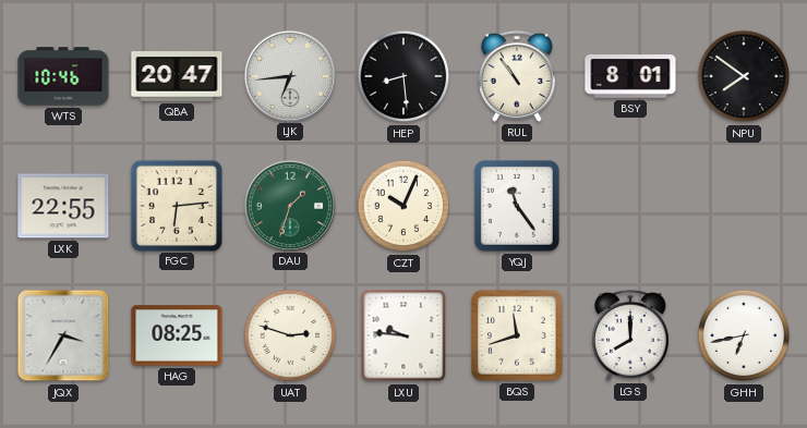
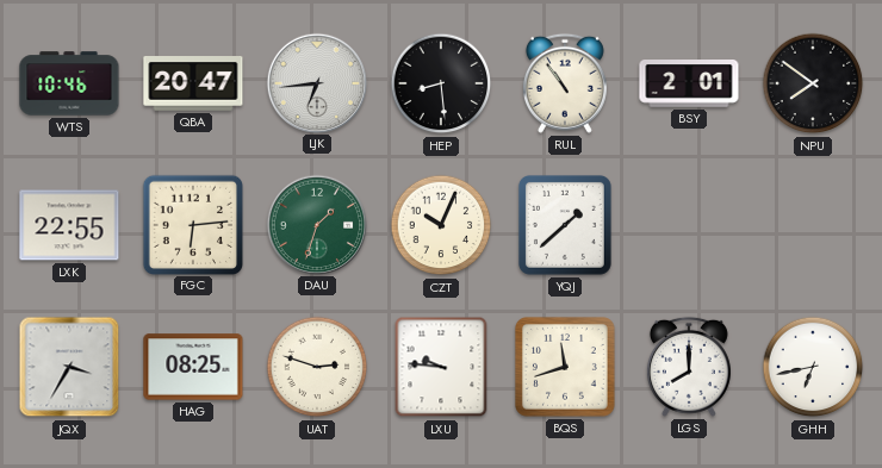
BSY: 8:01 -> 2:01 (689, 83)
YQJ: 11:24 -> 1:38 (565, 225)
